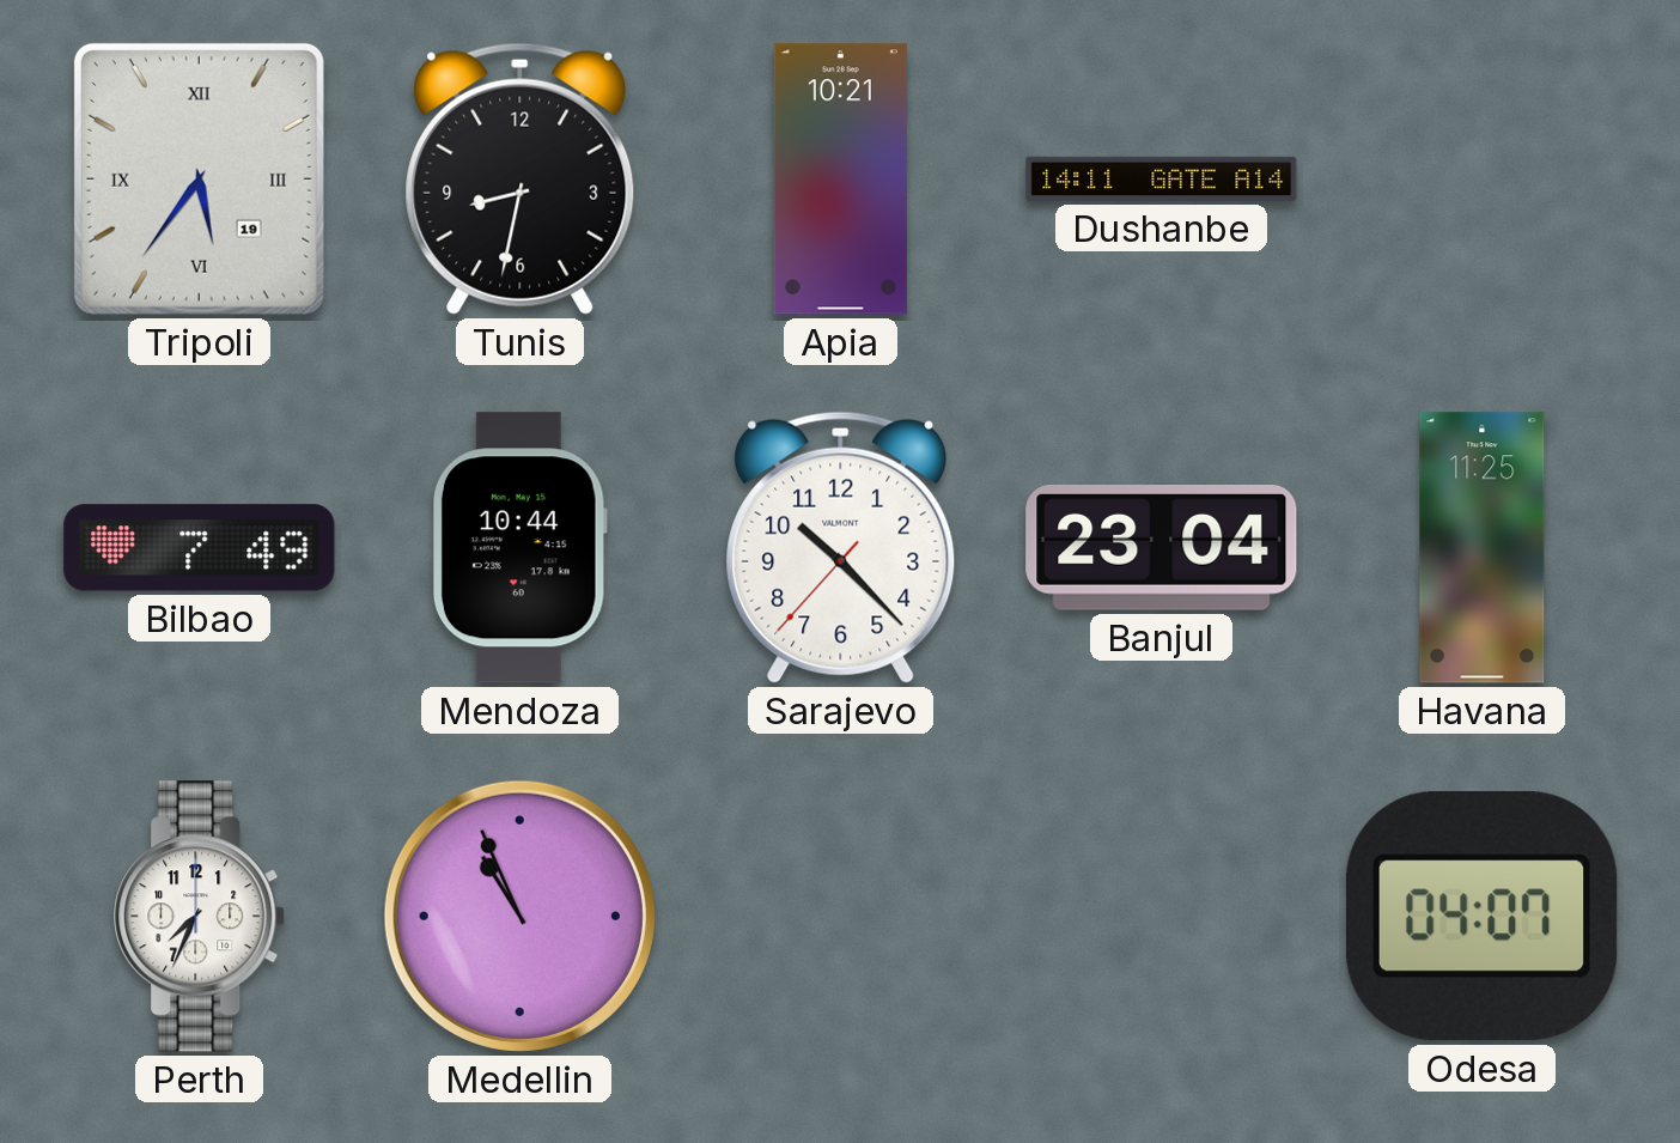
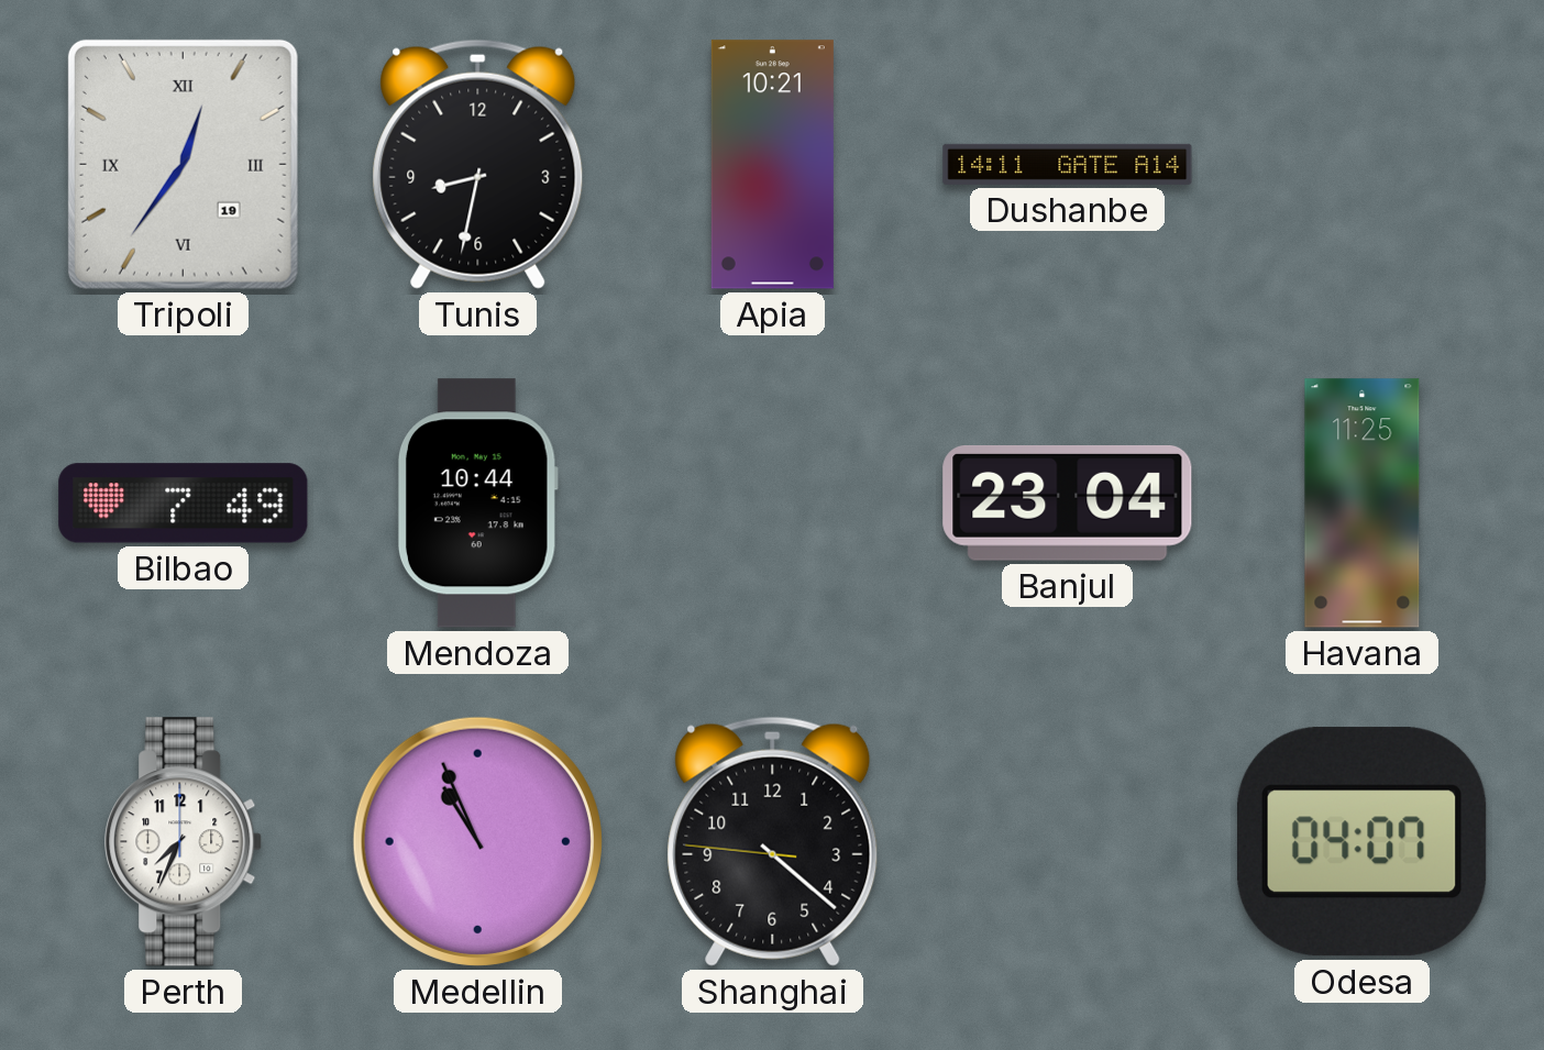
Tripoli: 5:36 -> 12:36 (183, 164)
Sarajevo: 10:22 -> none (841, 547)
Shanghai: none -> 4:21 (773, 841)
